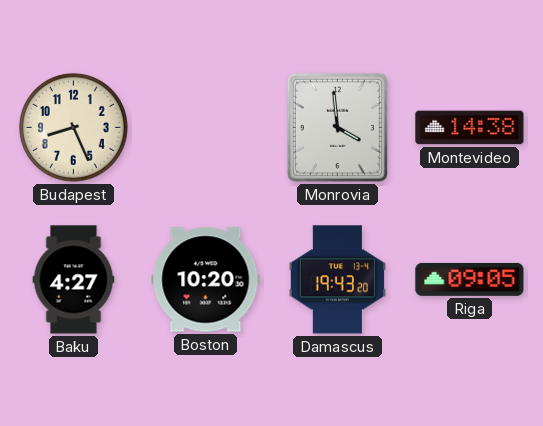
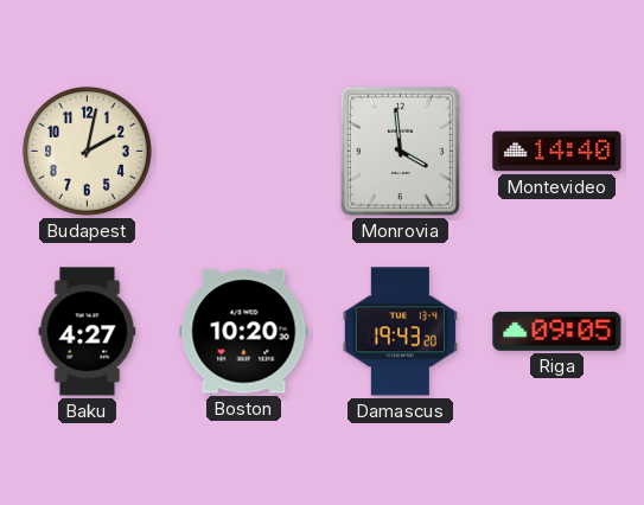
Budapest: 8:26 -> 2:02 (87, 151)
Montevideo: 14:38 -> 14:40 (557, 152)
